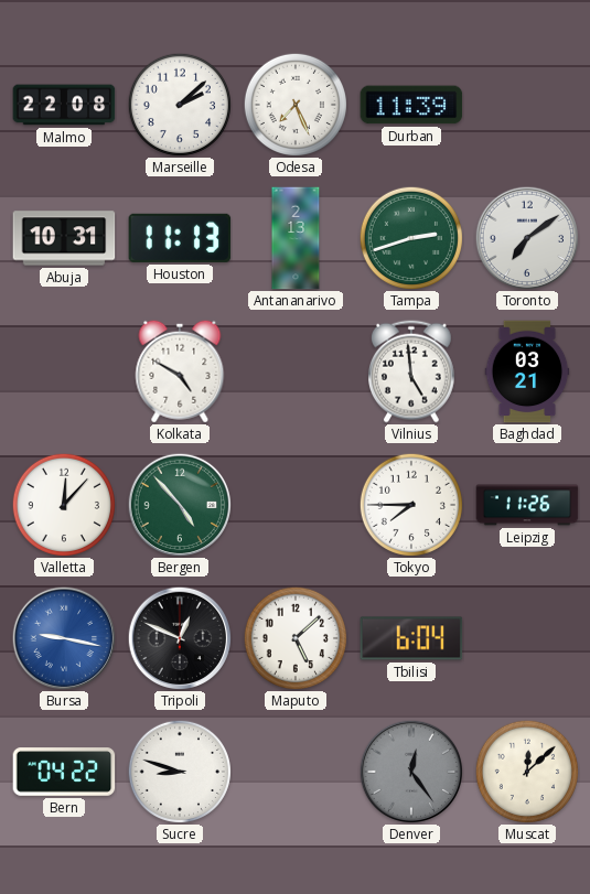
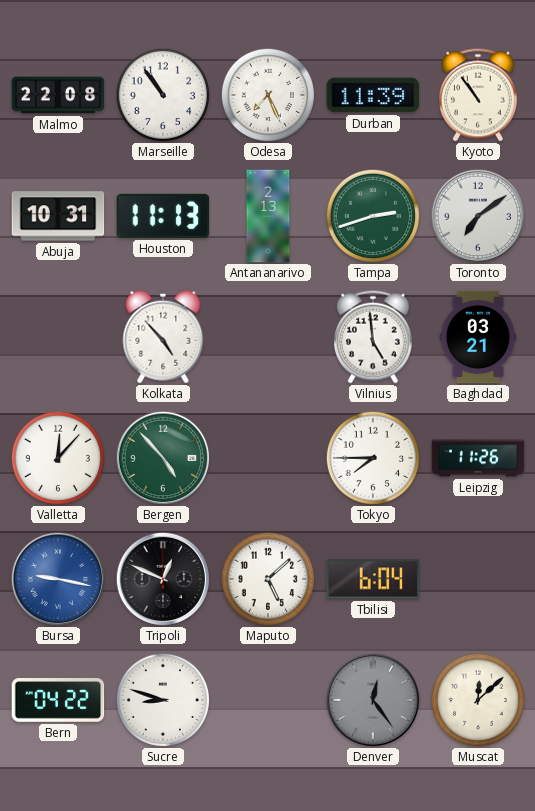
Marseille: 2:08 -> 10:54 (162, 95)
Kyoto: none -> 10:54 (479, 95)
Kolkata: 4:50 -> 4:53 (163, 337)
